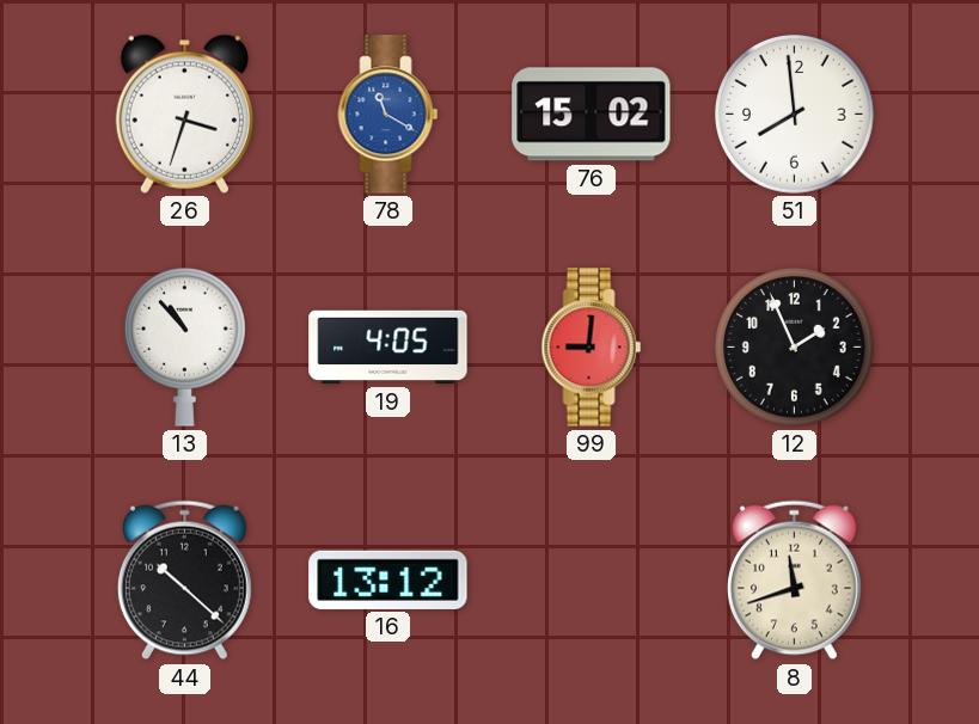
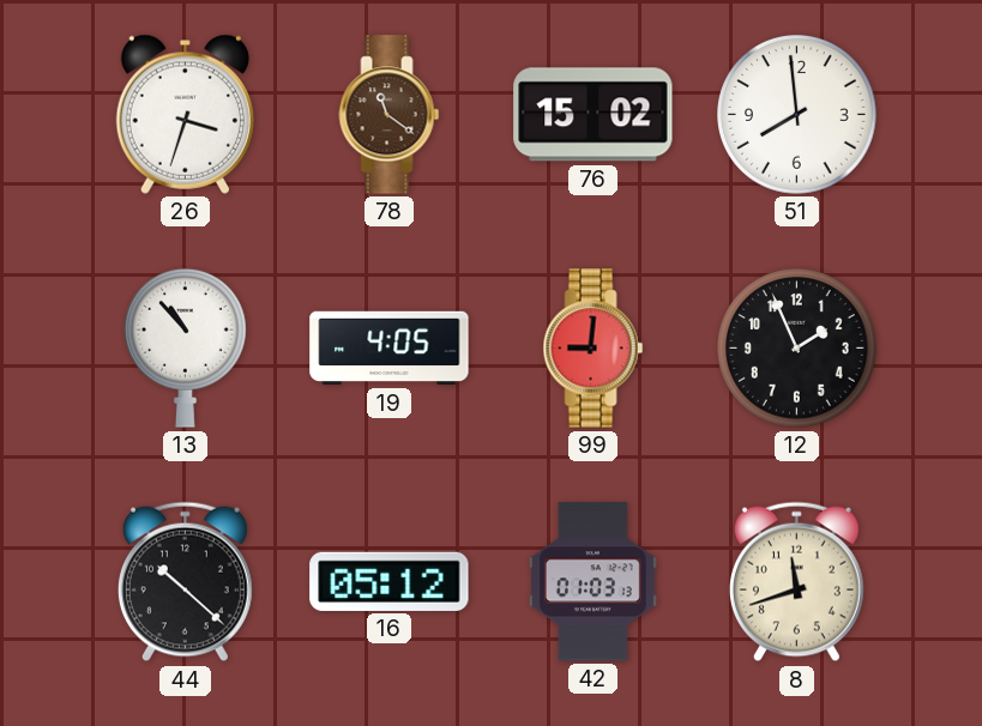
78: 11:20 -> 11:21 (390, 115)
78 dial: blue -> brown (390, 115)
16: 13:12 -> 05:12 (390, 581)
42: none -> 01:03 (592, 582)
